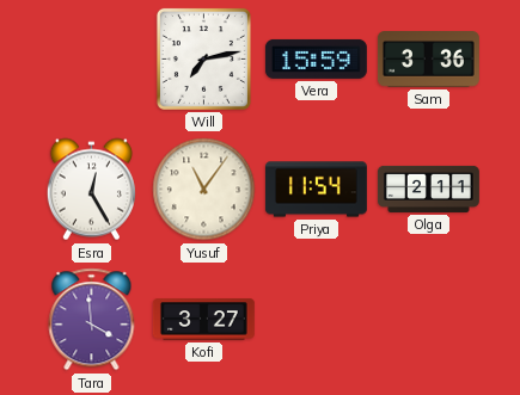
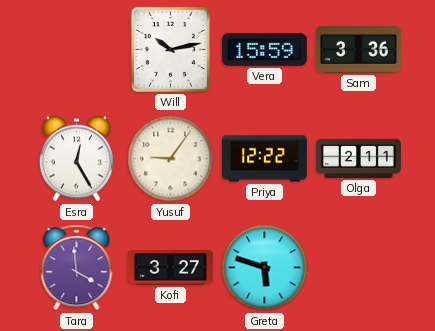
Will: 7:13 -> 10:13 (170, 49)
Yusuf: 11:06 -> 9:06 (171, 159)
Priya: 11:54 -> 12:22 (264, 159)
Greta: none -> 5:48 (265, 268)
